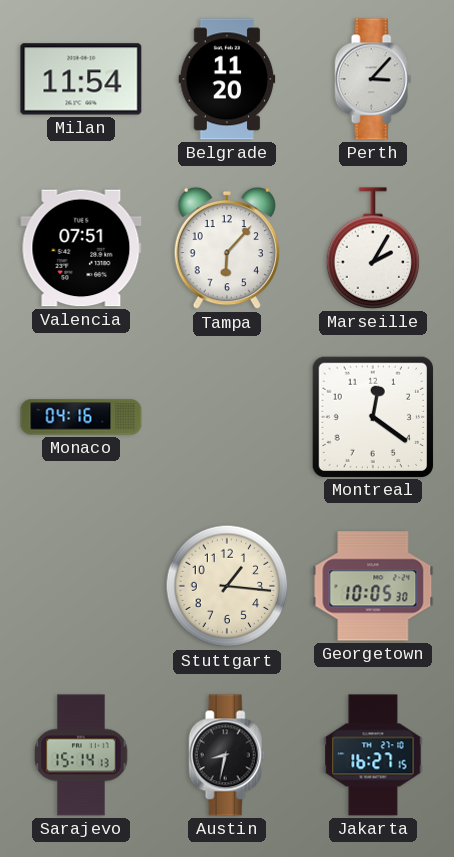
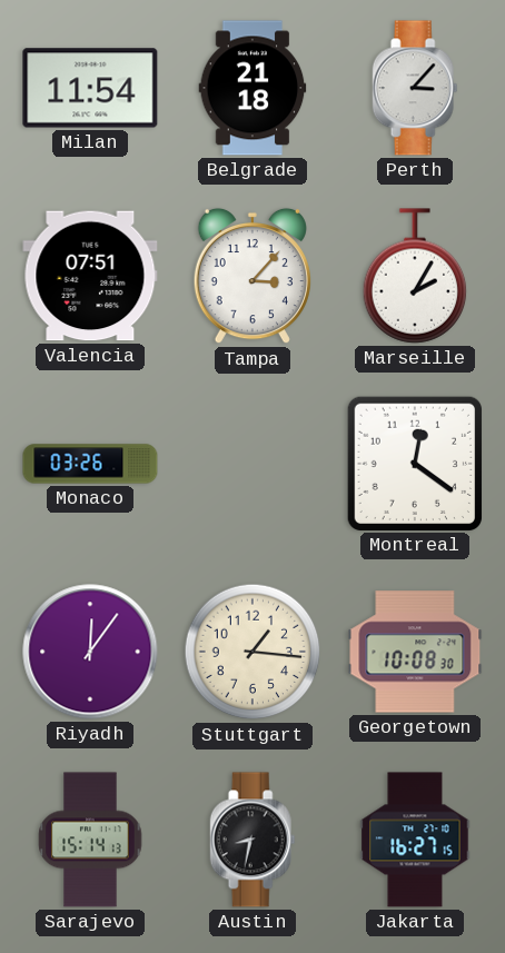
Belgrade: 11:20 -> 21:18 (253, 88)
Tampa: 6:07 -> 3:07 (253, 276)
Monaco: 04:16 -> 03:26 (90, 464)
Riyadh: none -> 12:06 (90, 652)
Georgetown: 10:05 -> 10:08 (415, 652)
